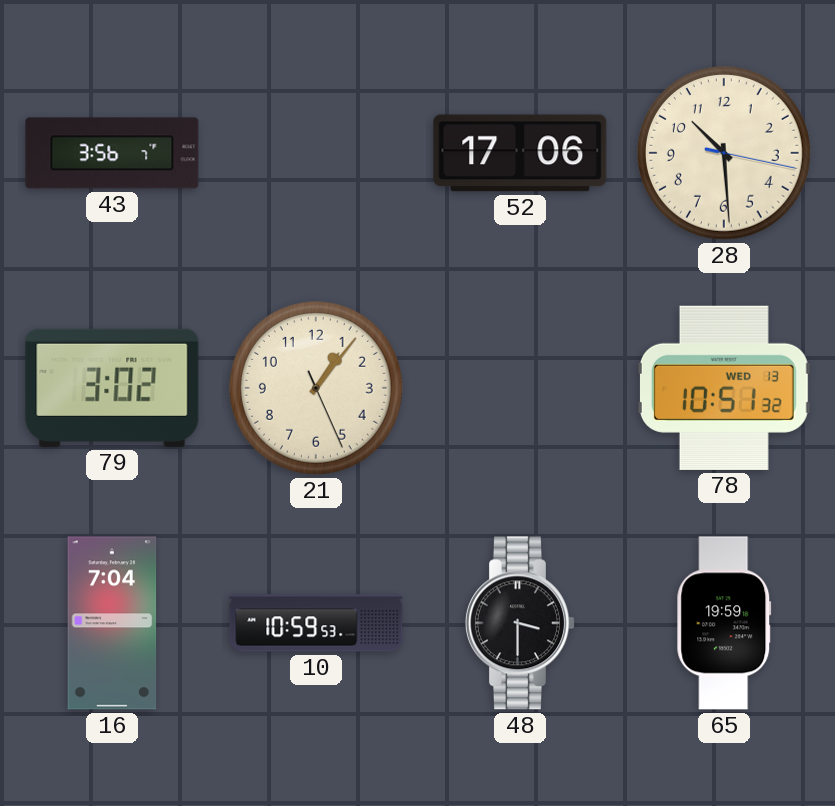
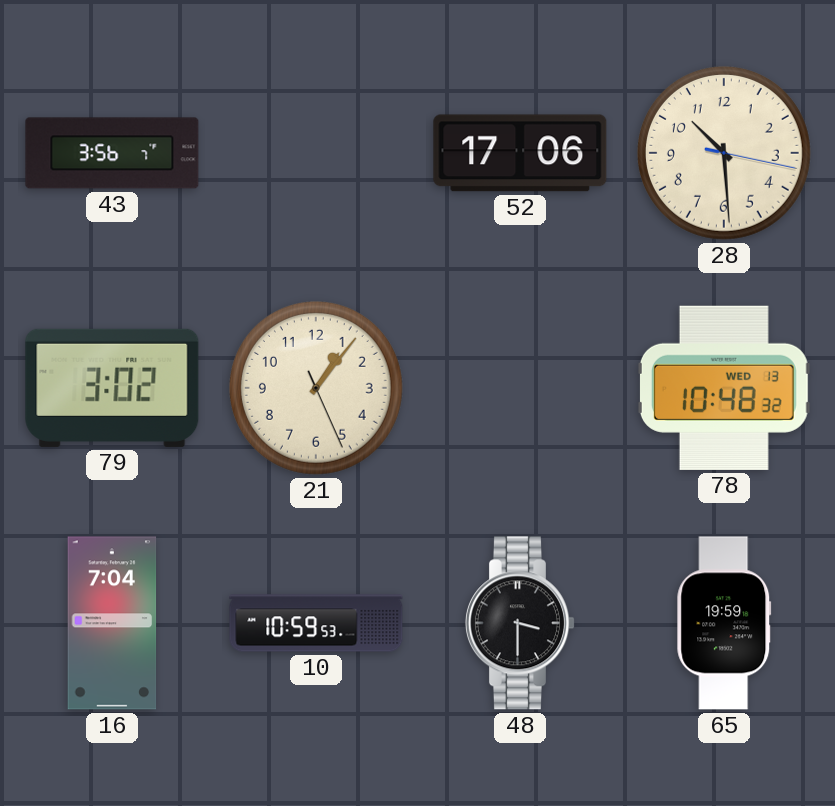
78: 10:51 -> 10:48 (724, 388)
